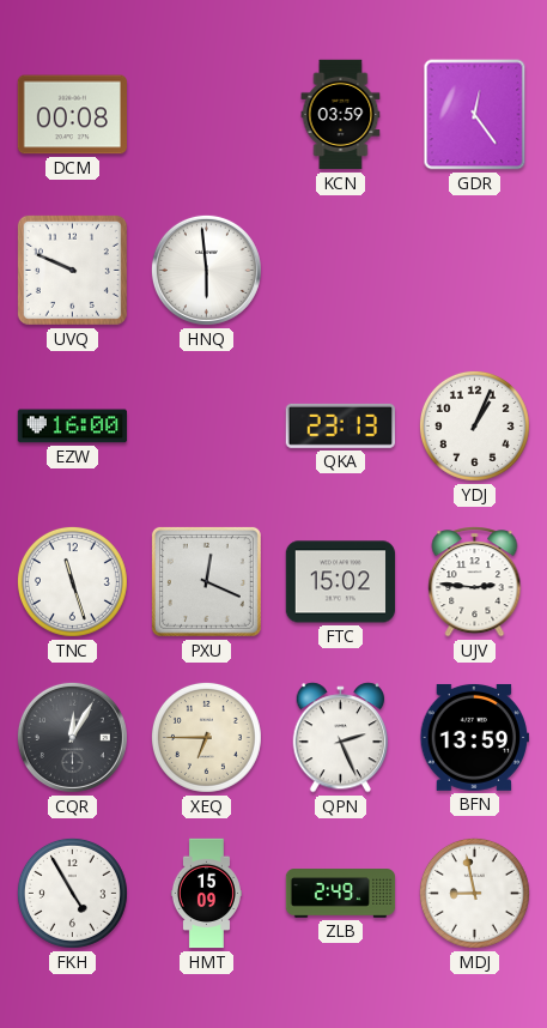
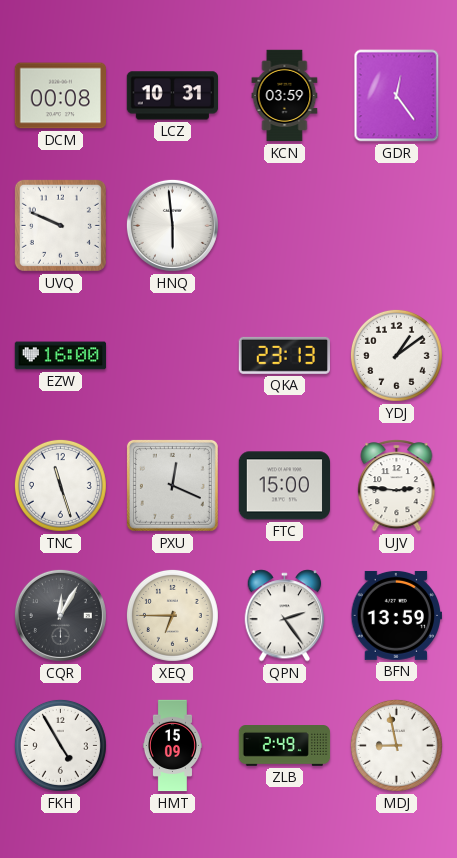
LCZ: none -> 10:31 (172, 96)
YDJ: 1:04 -> 1:09 (396, 355)
FTC: 15:02 -> 15:00 (285, 486)
QPN: 2:26 -> 2:24 (285, 616)
